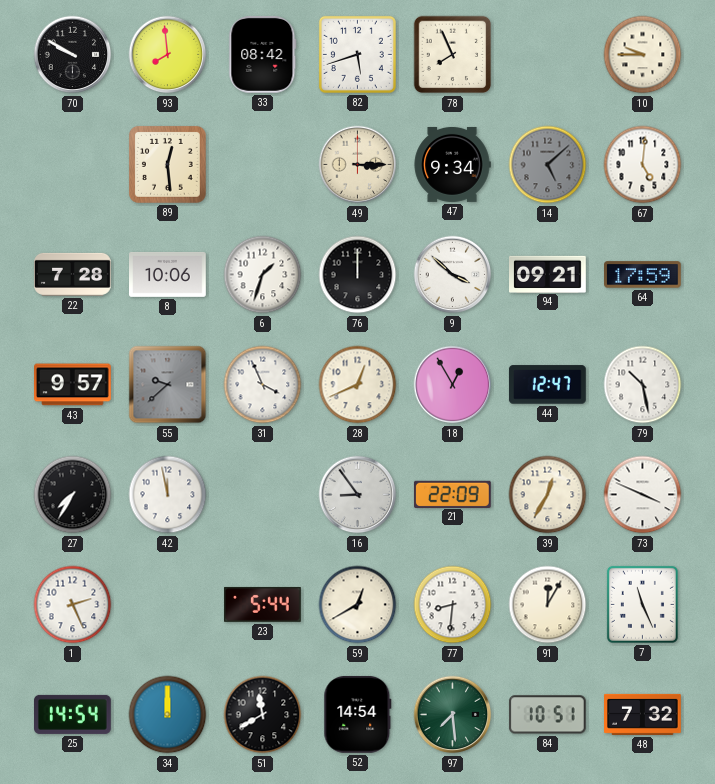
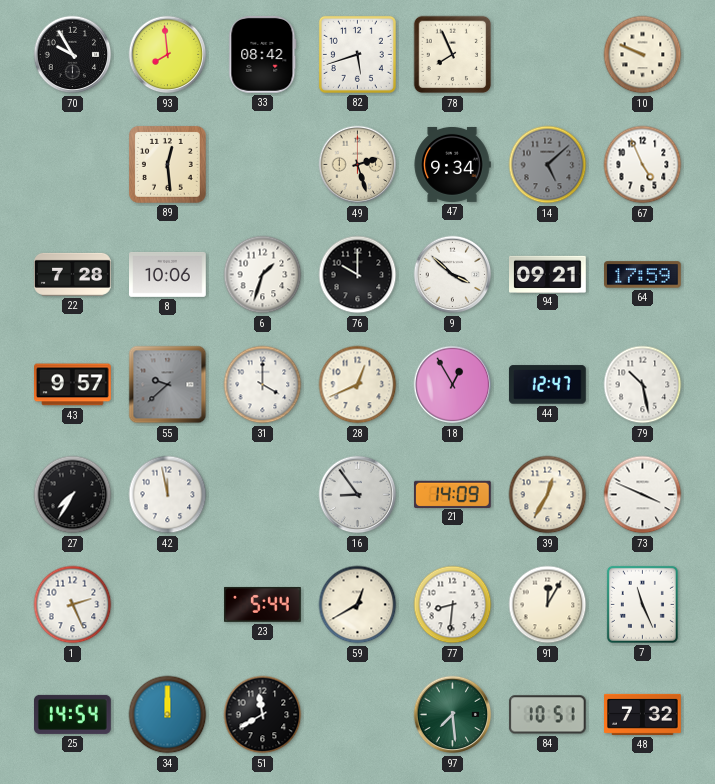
70: 9:50 -> 9:55 (73, 55)
10: 9:45 -> 9:49 (643, 55)
49: 3:15 -> 2:27 (358, 165)
67: 5:01 -> 4:56 (643, 165)
76: 12:00 -> 10:00 (358, 275)
31: 3:56 -> 4:00 (263, 385)
21: 22:09 -> 14:09 (452, 494)
52: 14:54 -> none (358, 714)
